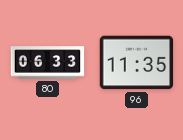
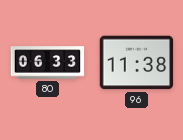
96: 11:35 -> 11:38 (137, 63)
